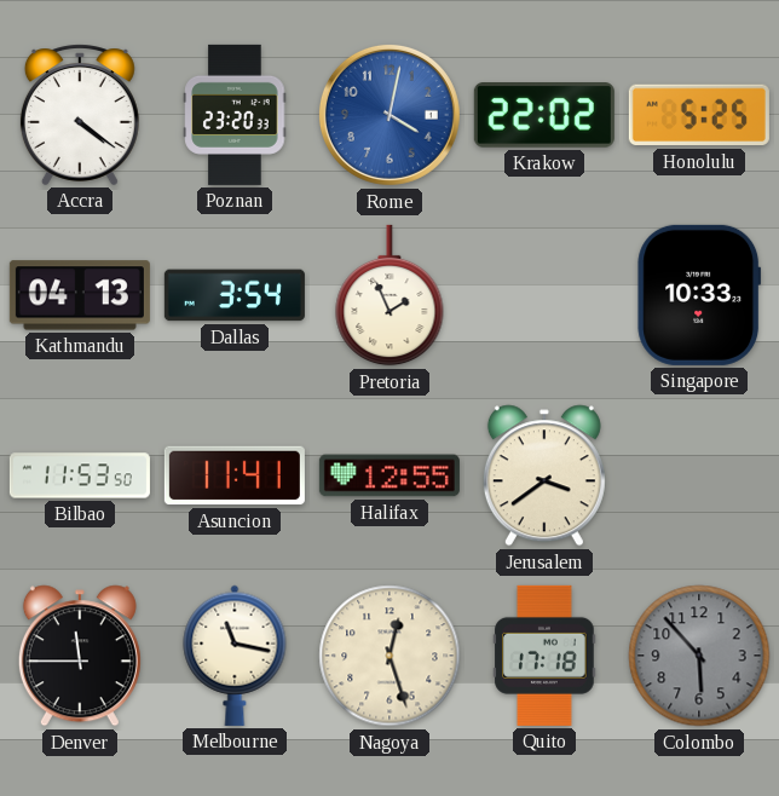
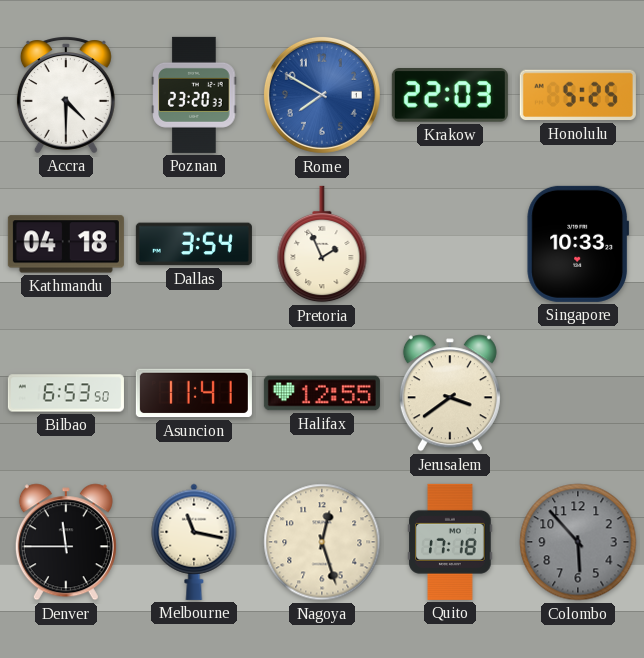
Accra: 4:21 -> 4:30 (66, 95)
Rome: 4:02 -> 7:50 (322, 95)
Krakow: 22:02 -> 22:03 (450, 96)
Kathmandu: 04:13 -> 04:18 (66, 244)
Bilbao: 11:53 -> 6:53 (66, 393)
